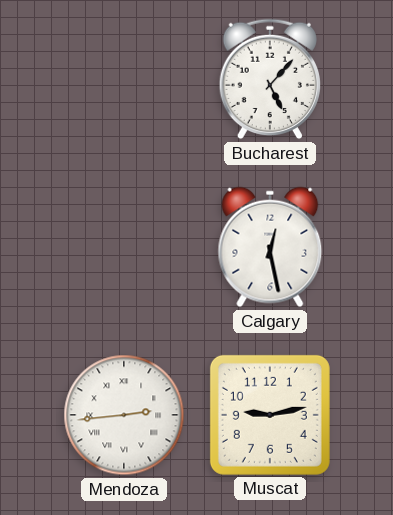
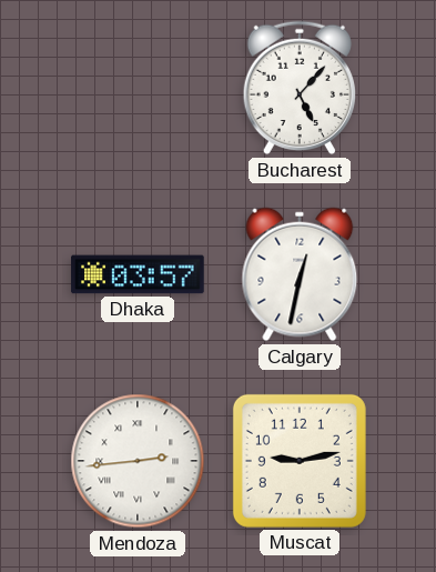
Dhaka: none -> 03:57 (138, 274)
Calgary: 12:28 -> 12:32 (300, 274)
